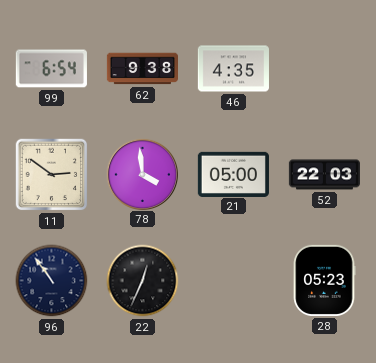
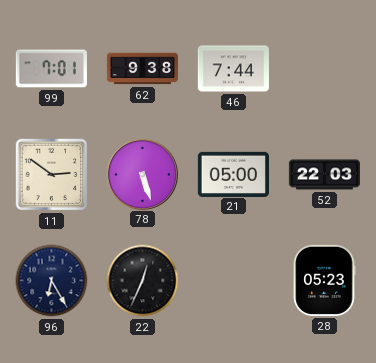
99: 6:54 -> 7:01 (51, 69)
46: 4:35 -> 7:44 (233, 69)
78: 3:59 -> 5:27 (142, 174)
96: 10:54 -> 6:25 (52, 281)
